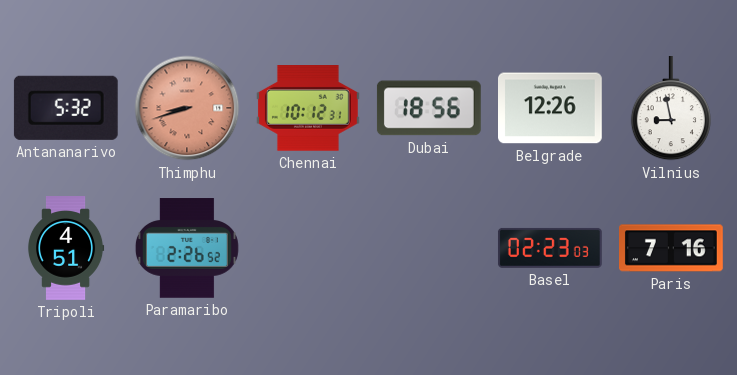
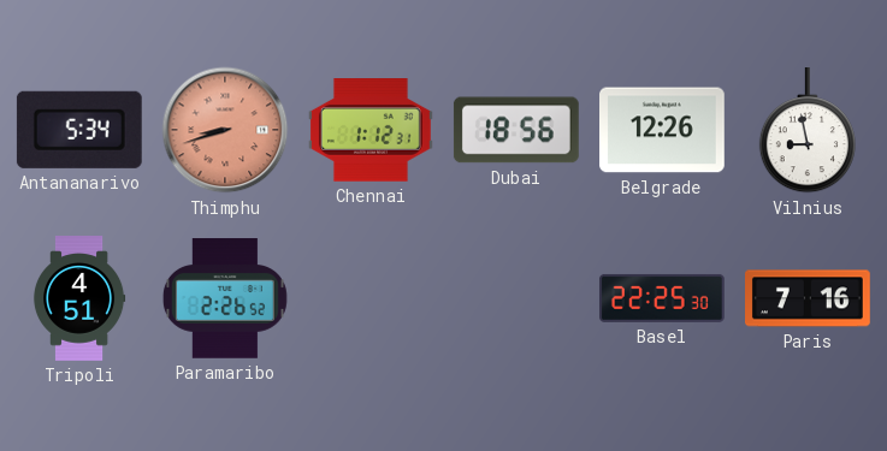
Antananarivo: 5:32 -> 5:34 (79, 130)
Chennai: 10:12 -> 1:12 (371, 130)
Basel: 02:23 -> 22:25 (662, 298)
